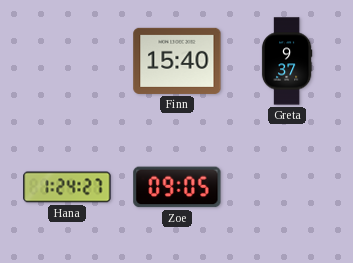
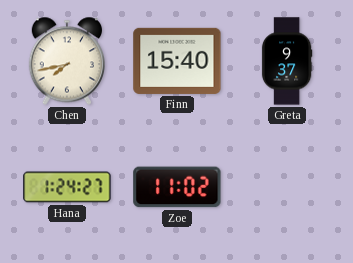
Chen: none -> 7:43 (66, 61)
Zoe: 09:05 -> 11:02 (177, 187)
